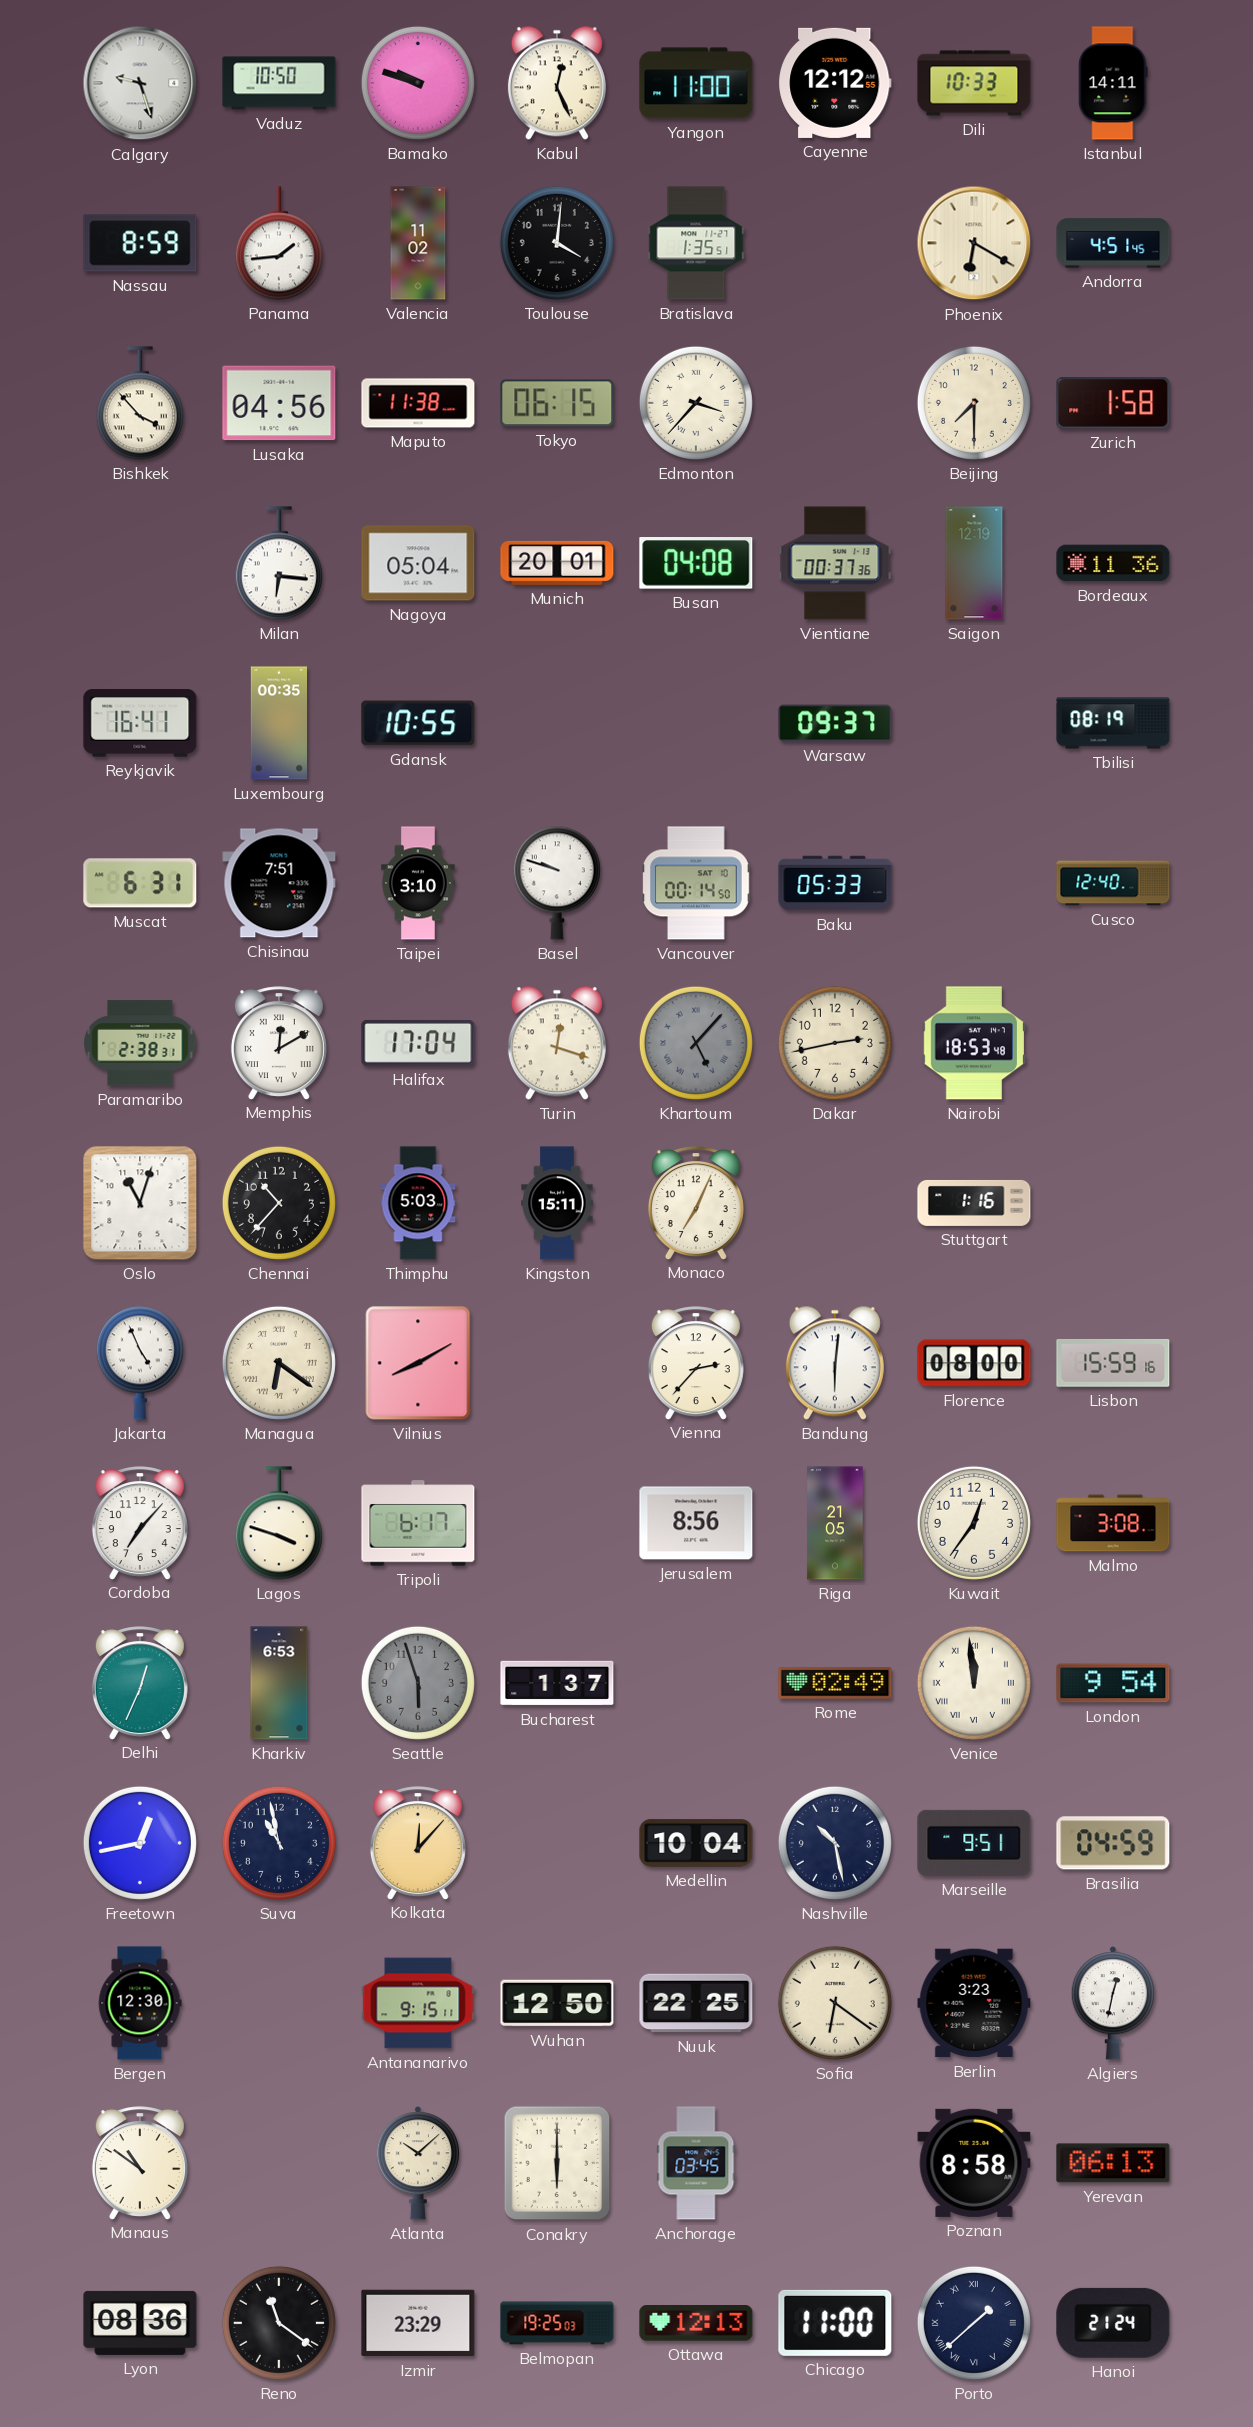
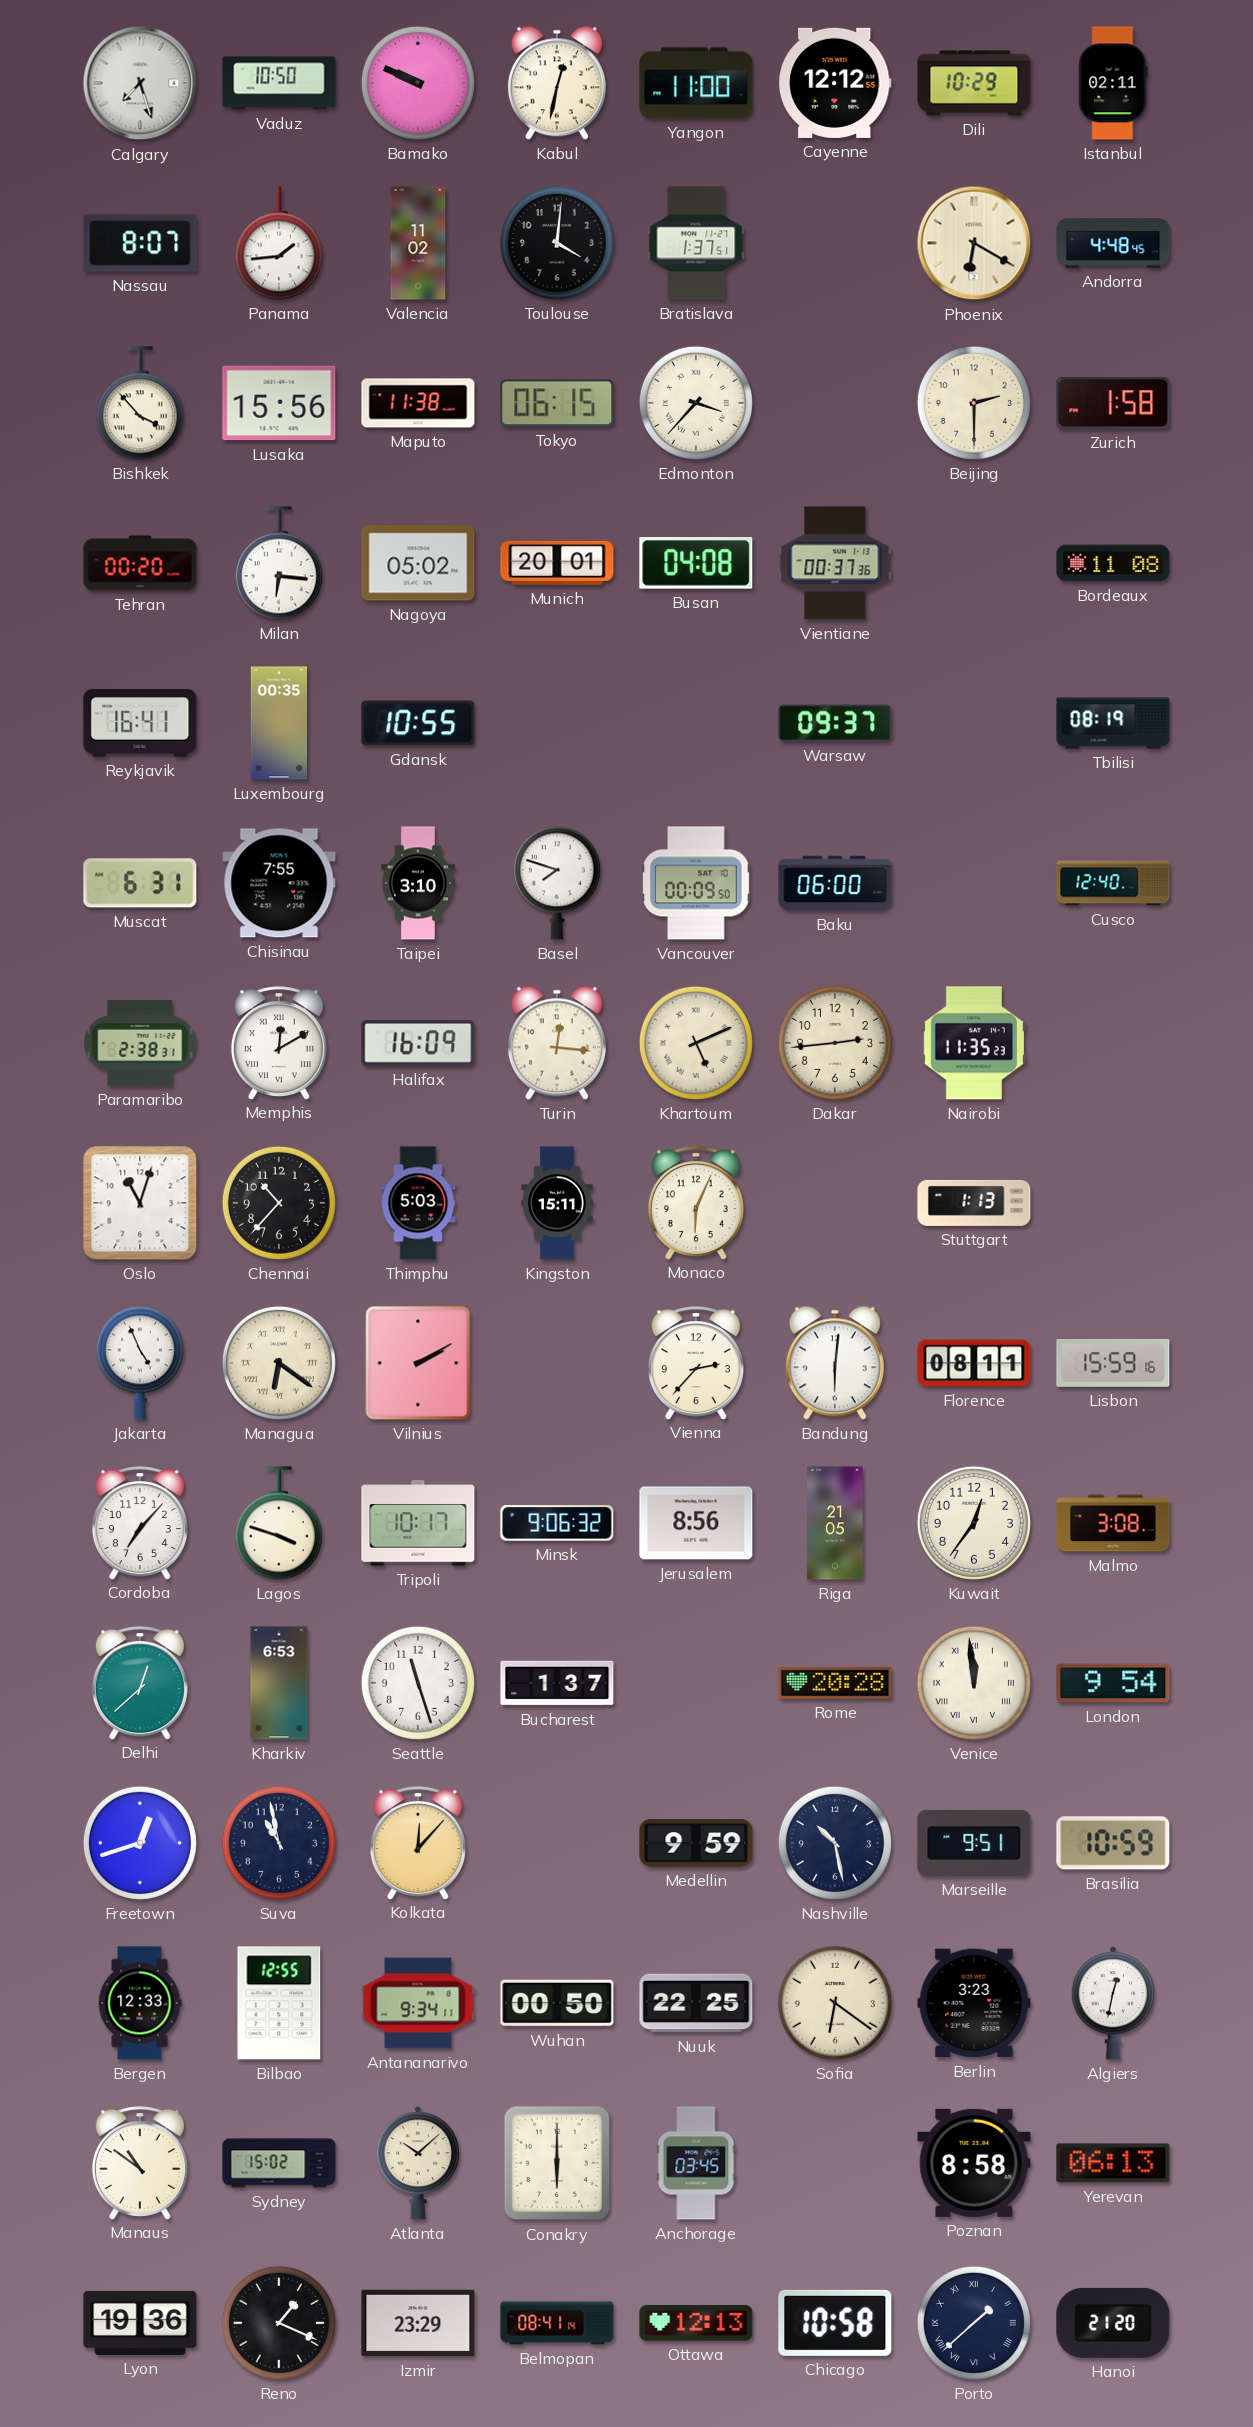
Calgary: 9:27 -> 7:27 (140, 83)
Bamako: 9:48 -> 9:49 (418, 83)
Kabul: 12:26 -> 12:32 (557, 83)
Dili: 10:33 -> 10:29 (974, 83)
Istanbul: 14:11 -> 02:11 (1113, 83)
Nassau: 8:59 -> 8:07 (140, 243)
Bratislava: 1:35 -> 1:37 (696, 243)
Andorra: 4:51 -> 4:48 (1113, 243)
Lusaka: 04:56 -> 15:56 (279, 403)
Beijing: 7:30 -> 2:30 (974, 403)
Tehran: none -> 00:20 (140, 563)
Nagoya: 05:04 -> 05:02 (418, 563)
Saigon: 12:19 -> none (974, 563)
Bordeaux: 11:36 -> 11:08 (1113, 563)
Chisinau: 7:51 -> 7:55 (279, 883)
Basel: 9:48 -> 7:48 (557, 883)
Vancouver: 00:14 -> 00:09 (696, 883)
Baku: 05:33 -> 06:00 (835, 883)
Halifax: 17:04 -> 16:09 (418, 1043)
Turin: 12:18 -> 12:16 (557, 1043)
Khartoum: 5:07 -> 5:11 (696, 1043)
Khartoum dial: grey -> cream (696, 1043)
Dakar: 2:43 -> 2:44 (835, 1043)
Nairobi: 18:53 -> 11:35 (974, 1043)
Monaco: 7:04 -> 6:04 (696, 1203)
Stuttgart: 1:16 -> 1:13 (974, 1203)
Vilnius: 8:10 -> 2:10 (418, 1363)
Florence: 08:00 -> 08:11 (974, 1363)
Tripoli: 6:17 -> 10:17 (418, 1523)
Minsk: none -> 9:06 (557, 1524)
Delhi: 12:34 -> 12:38 (140, 1683)
Seattle: 5:57 -> 11:27 (418, 1683)
Seattle dial: grey -> white (418, 1683)
Rome: 02:49 -> 20:28 (835, 1683)
Freetown: 12:43 -> 12:42 (140, 1843)
Medellin: 10:04 -> 9:59 (696, 1843)
Brasilia: 04:59 -> 10:59 (1113, 1843)
Bergen: 12:30 -> 12:33 (140, 2003)
Bilbao: none -> 12:55 (279, 2003)
Antananarivo: 9:15 -> 9:34 (418, 2003)
Wuhan: 12:50 -> 00:50 (557, 2003)
Sydney: none -> 15:02 (279, 2163)
Lyon: 08:36 -> 19:36 (140, 2323)
Reno: 11:21 -> 1:19 (279, 2323)
Belmopan: 19:25 -> 08:41 (557, 2323)
Chicago: 11:00 -> 10:58 (835, 2323)
Hanoi: 21:24 -> 21:20 (1113, 2323)
